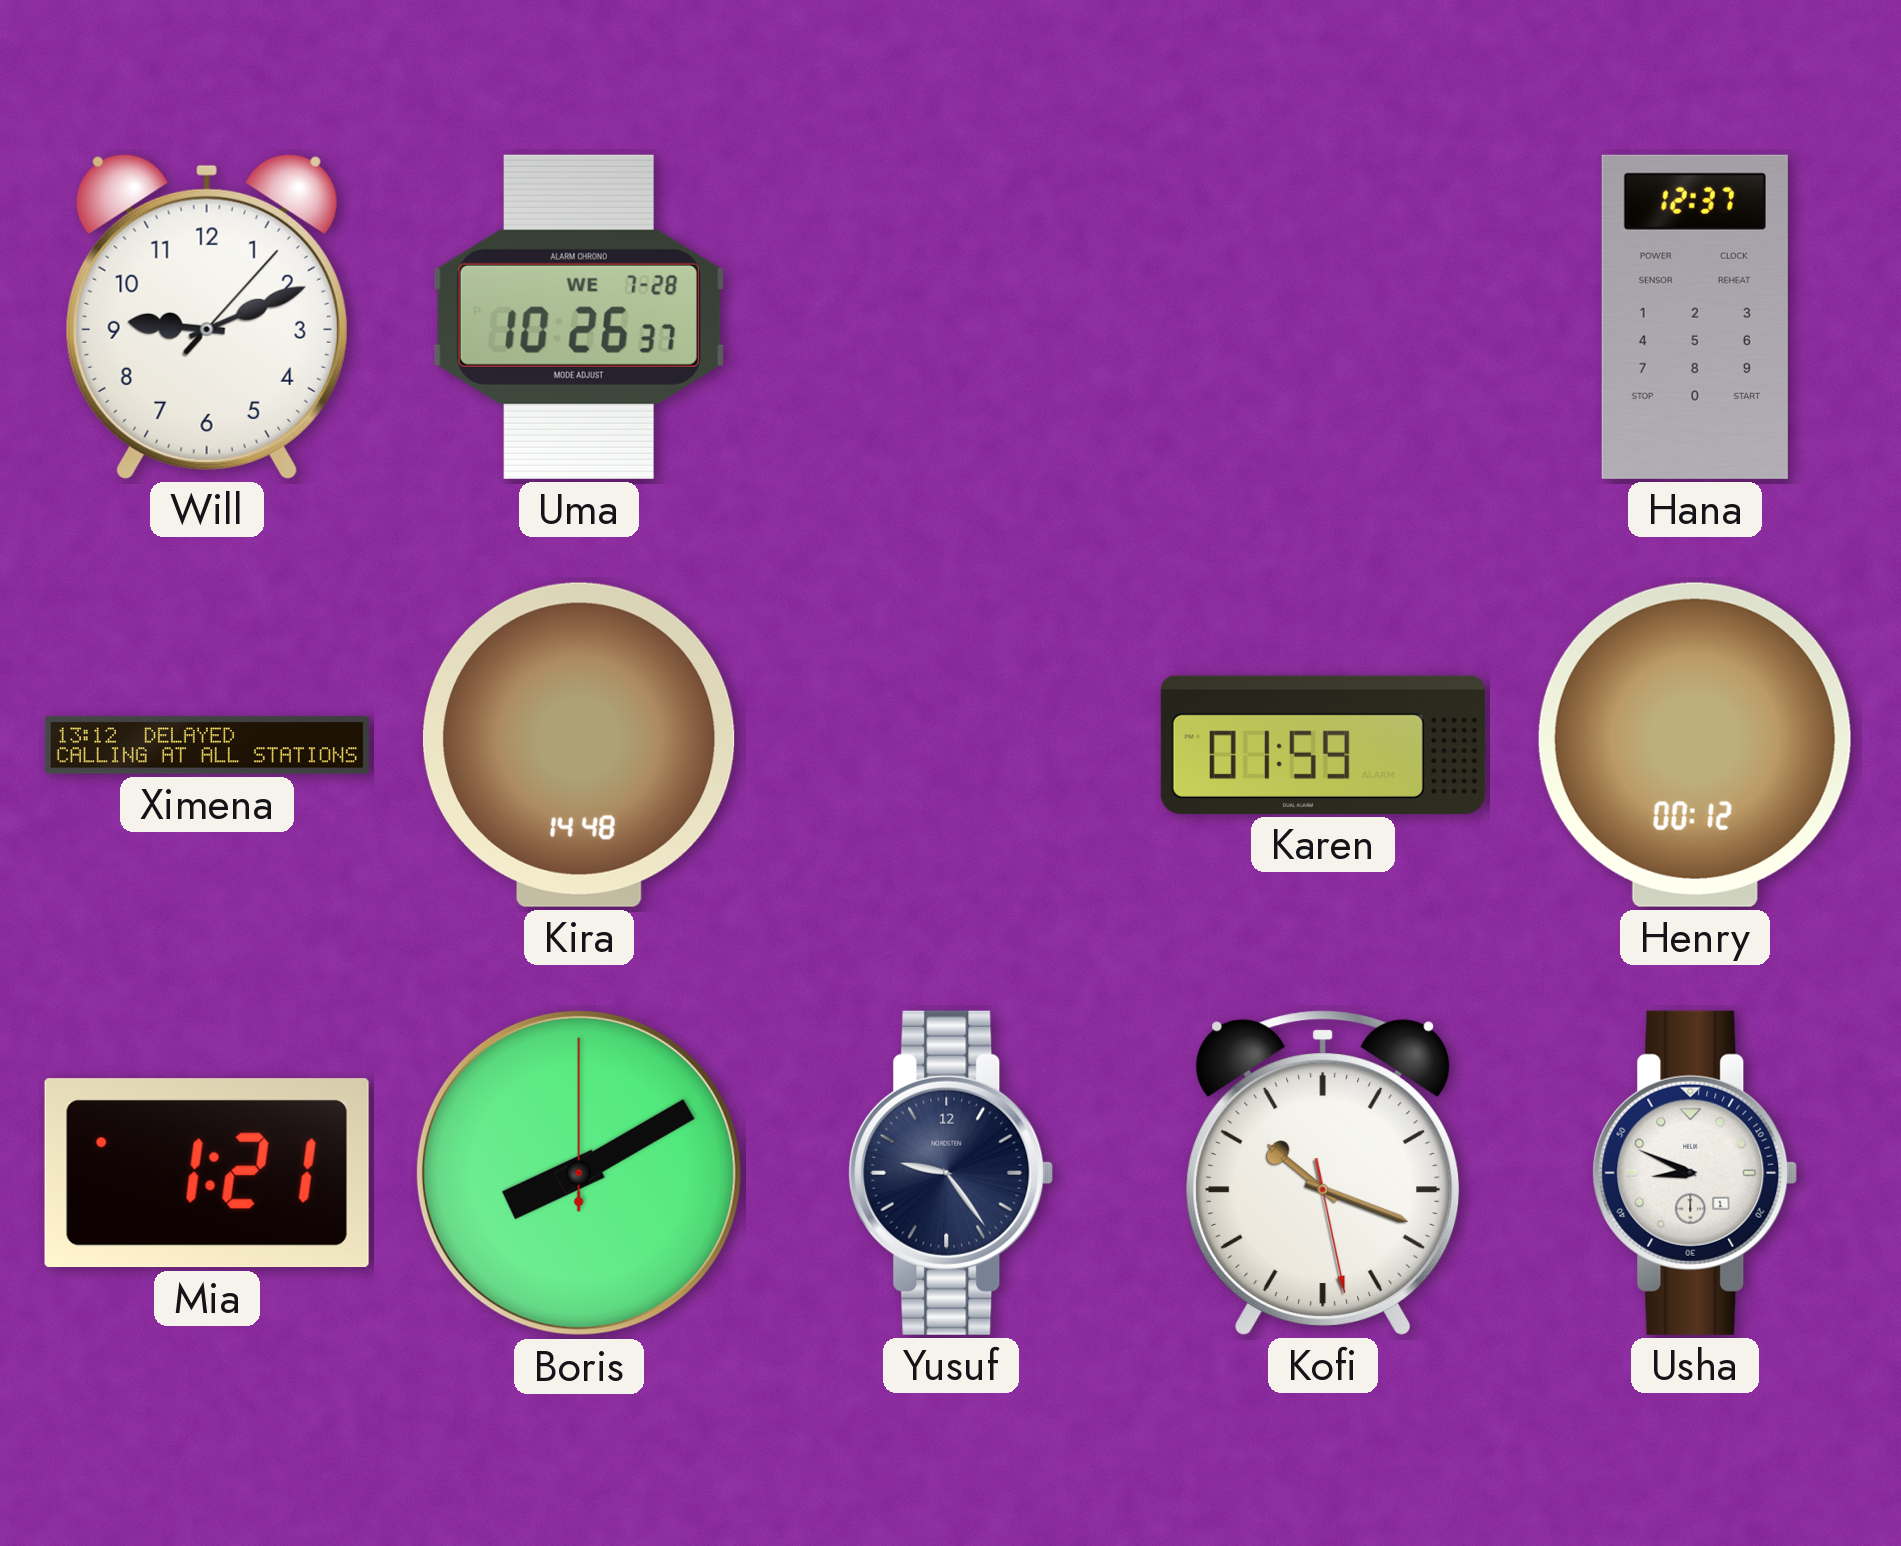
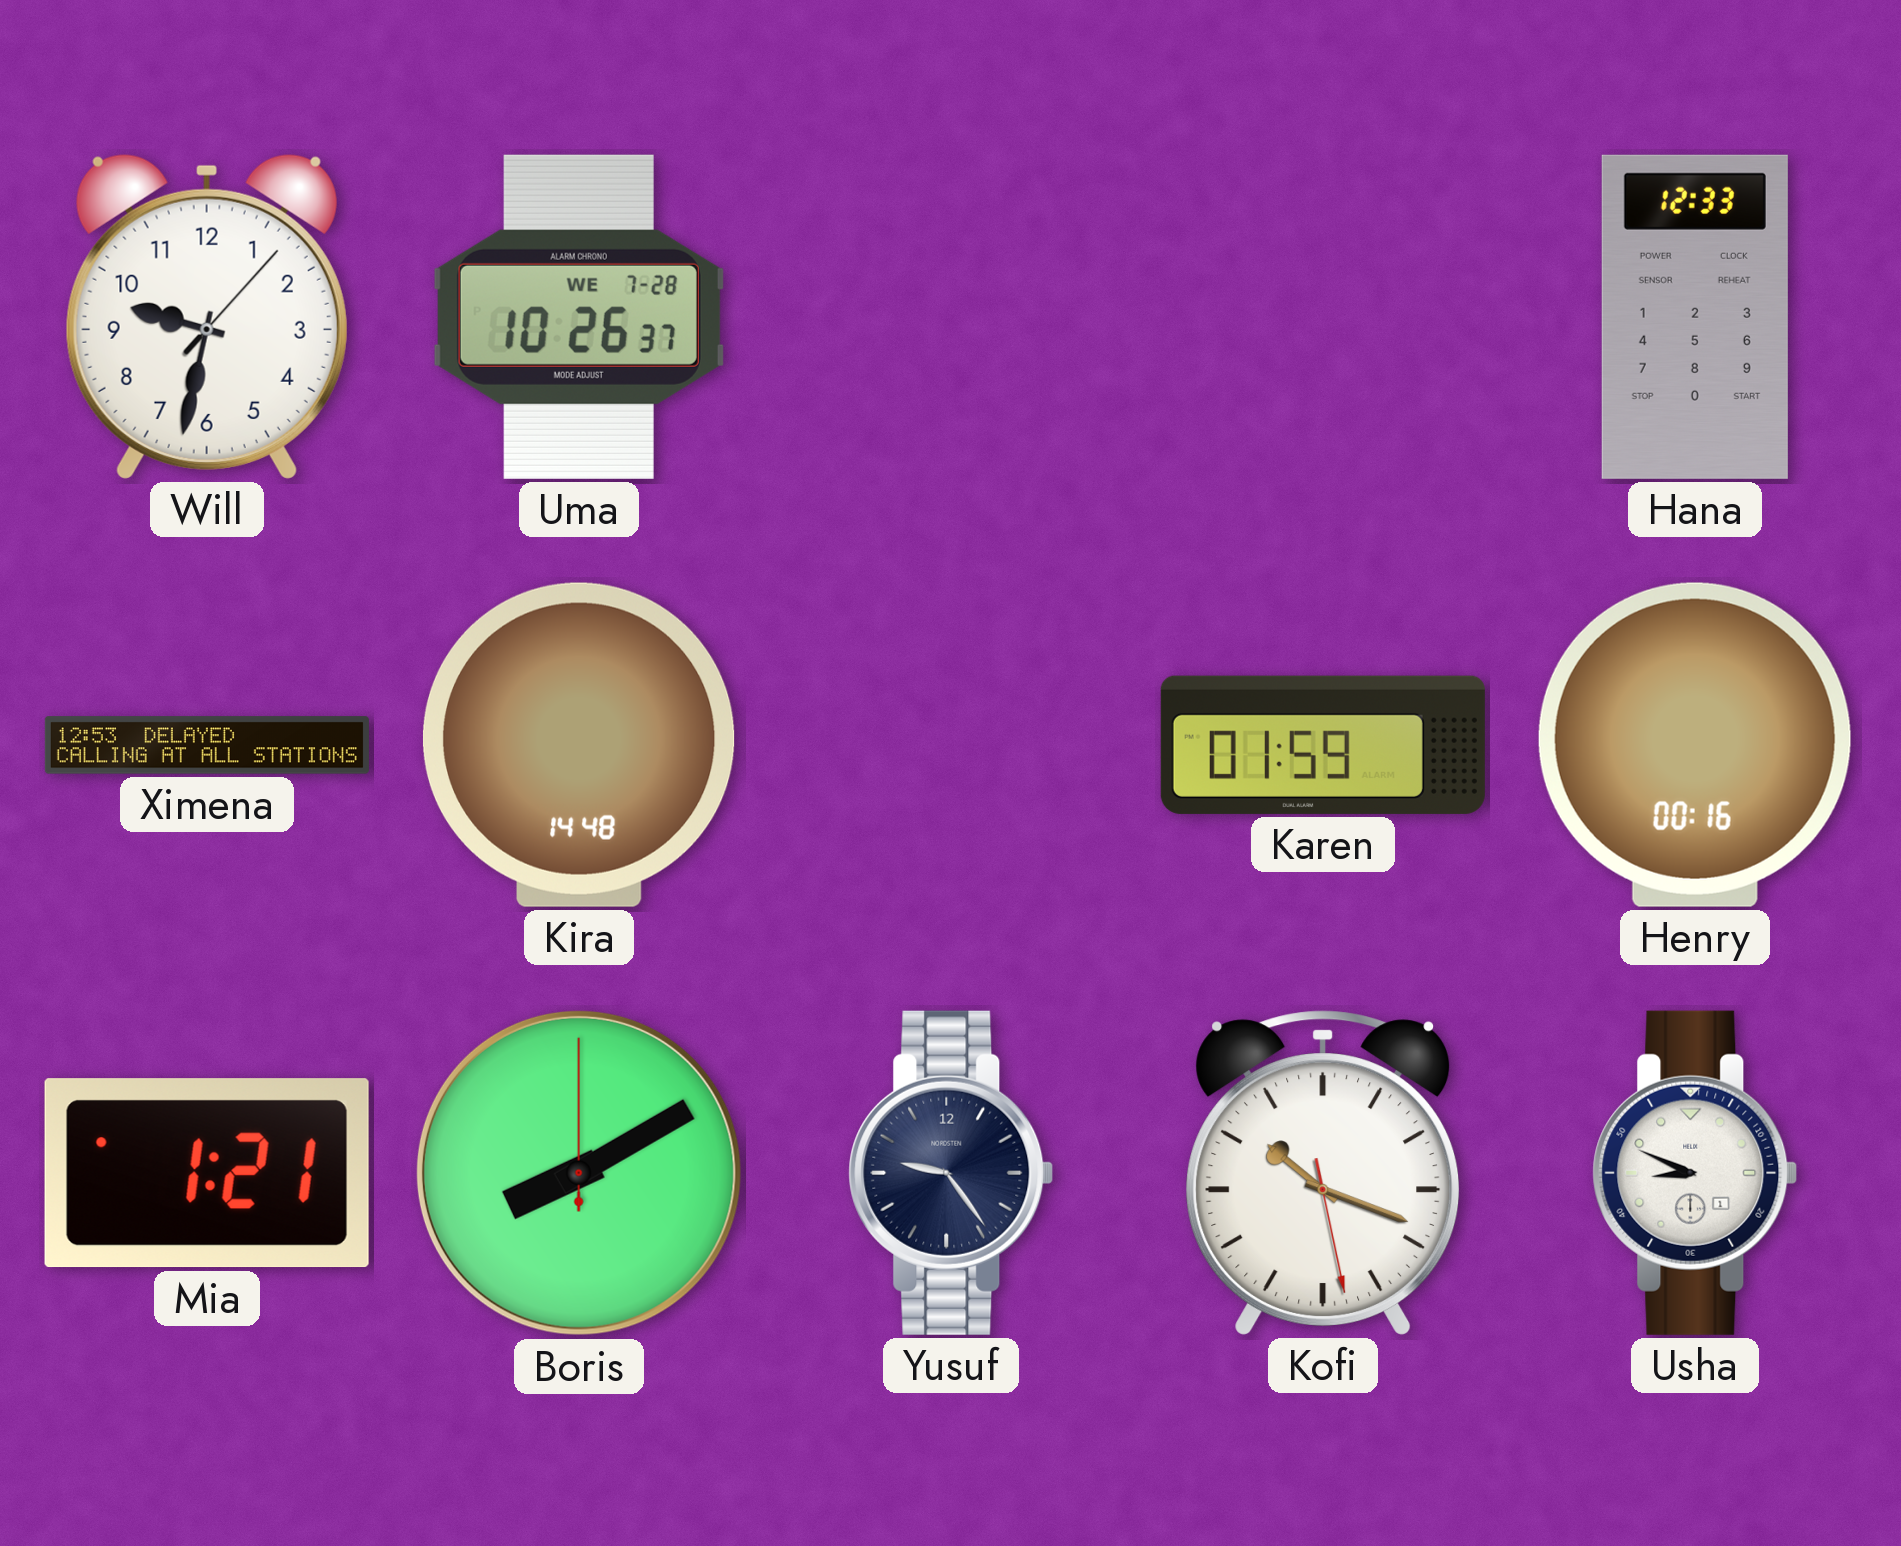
Will: 9:11 -> 9:32 (207, 316)
Hana: 12:37 -> 12:33 (1695, 317)
Ximena: 13:12 -> 12:53 (207, 745)
Henry: 00:12 -> 00:16 (1695, 745)
